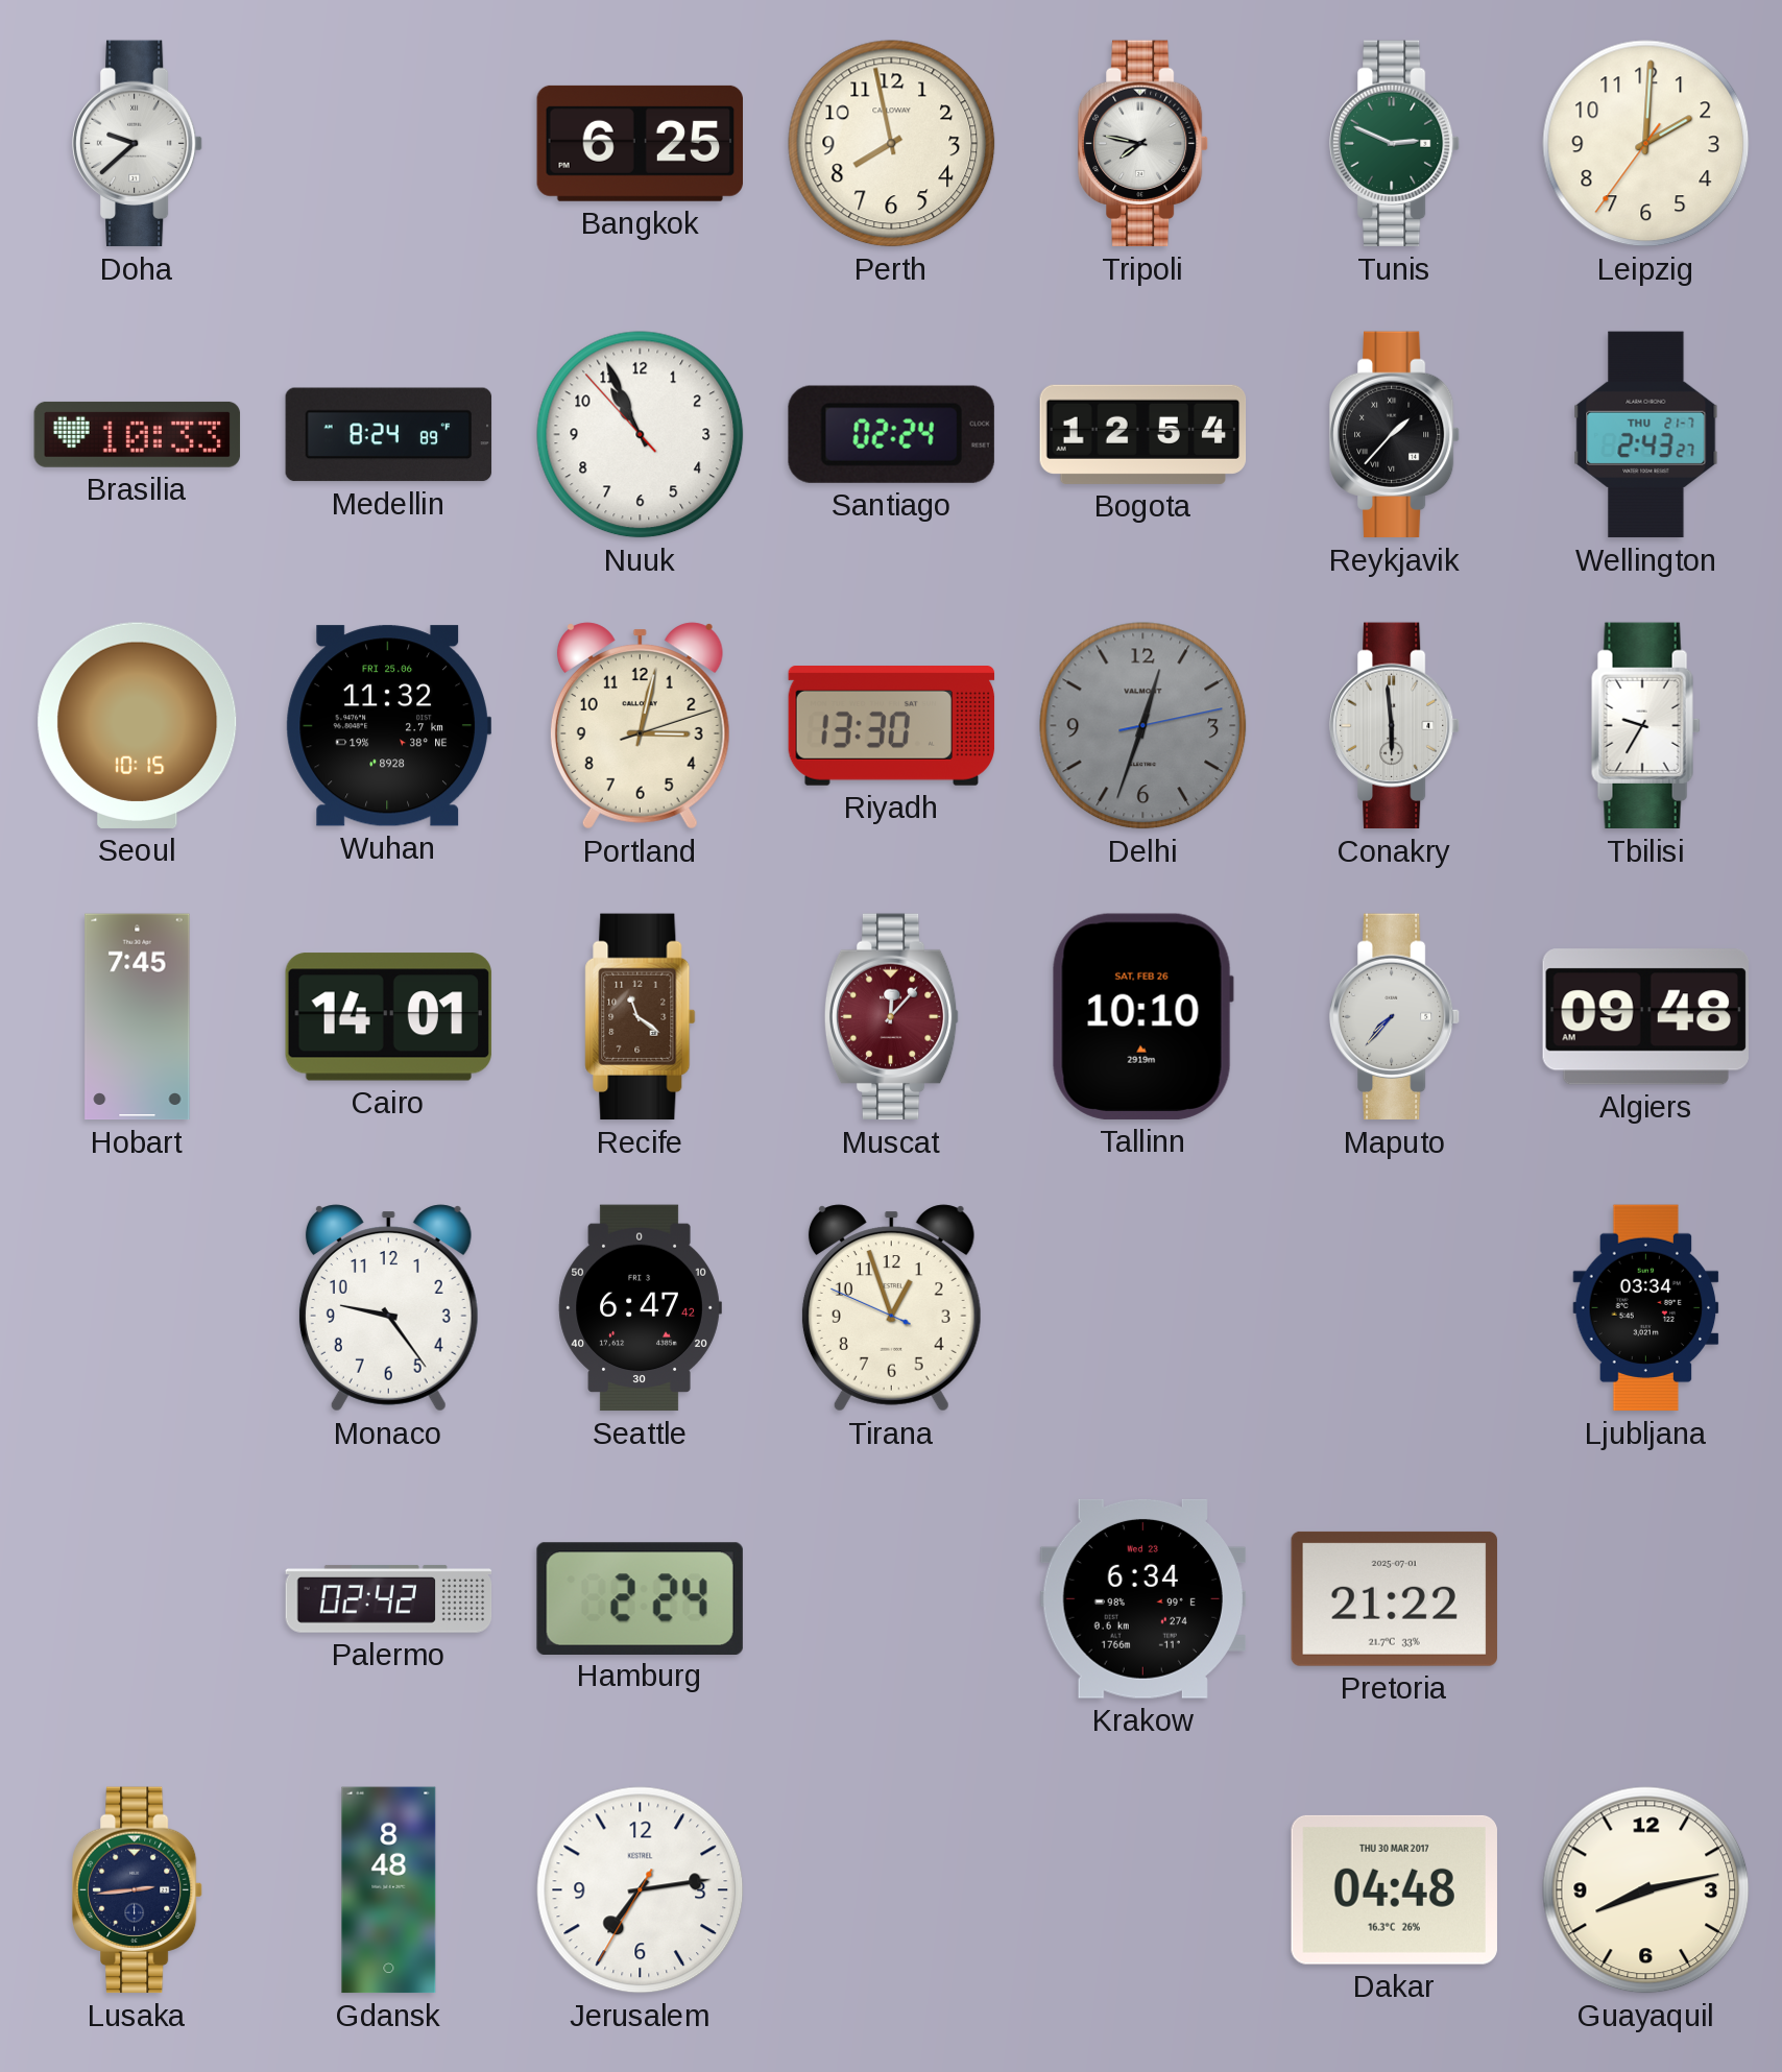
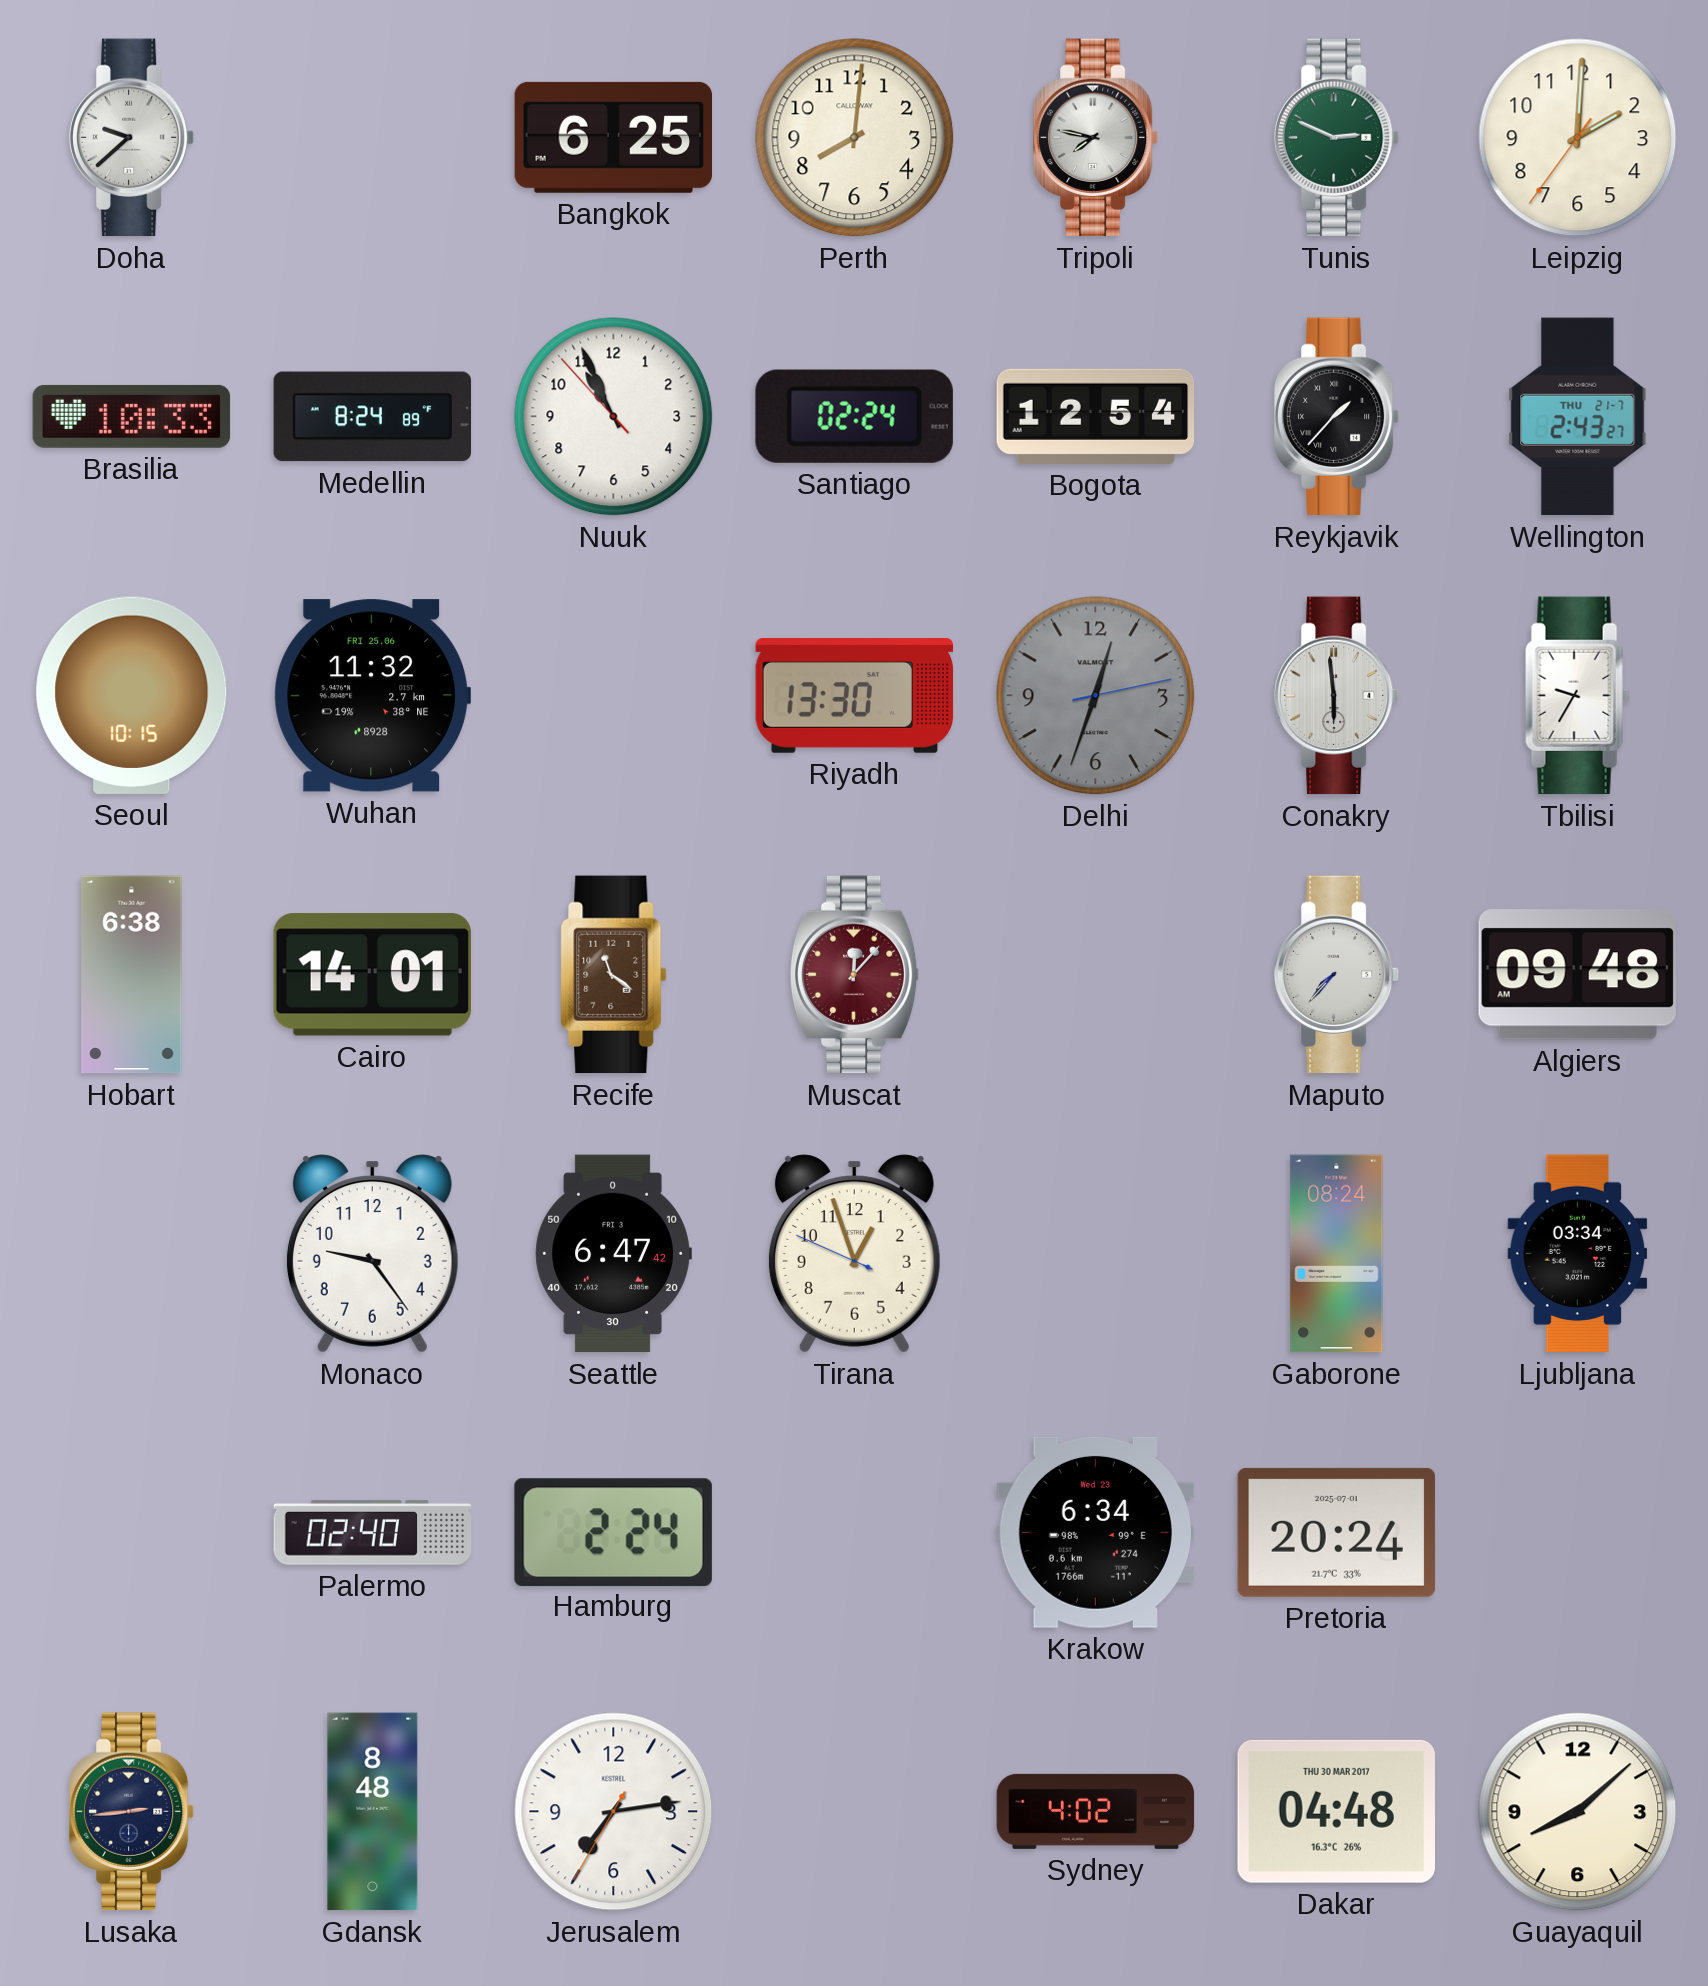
Perth: 7:58 -> 8:01 (855, 138)
Portland: 3:02 -> none (640, 726)
Hobart: 7:45 -> 6:38 (132, 975)
Tallinn: 10:10 -> none (1142, 1016)
Gaborone: none -> 08:24 (1337, 1254)
Palermo: 02:42 -> 02:40 (373, 1532)
Pretoria: 21:22 -> 20:24 (1336, 1532)
Sydney: none -> 4:02 (1096, 1811)
Guayaquil: 8:13 -> 8:08 (1578, 1812)
